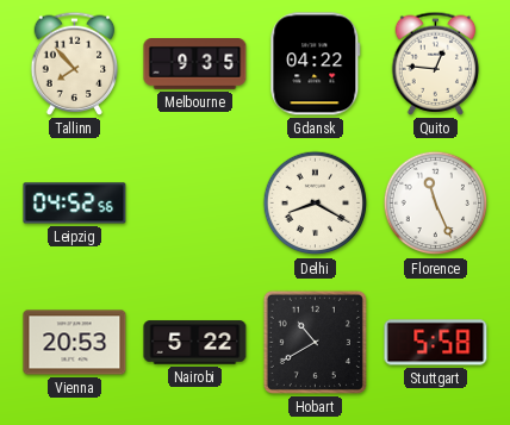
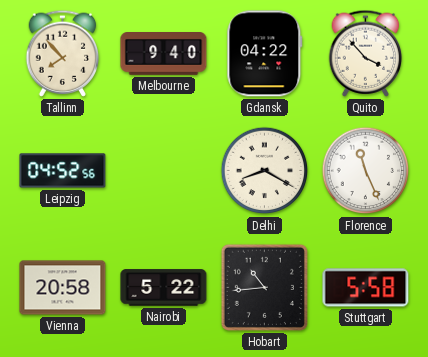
Melbourne: 9:35 -> 9:40 (164, 54)
Quito: 12:46 -> 3:53 (366, 53)
Vienna: 20:53 -> 20:58 (63, 288)
Hobart: 10:40 -> 10:44 (264, 287)
